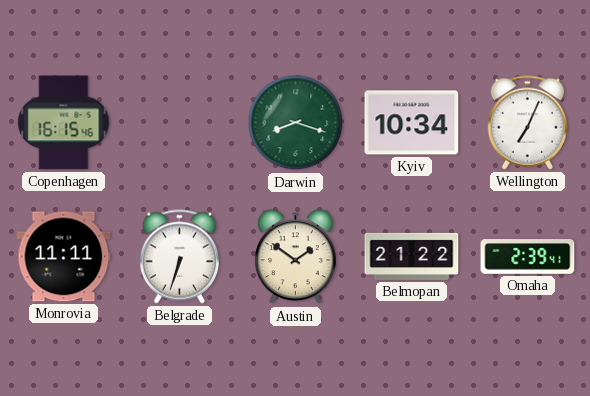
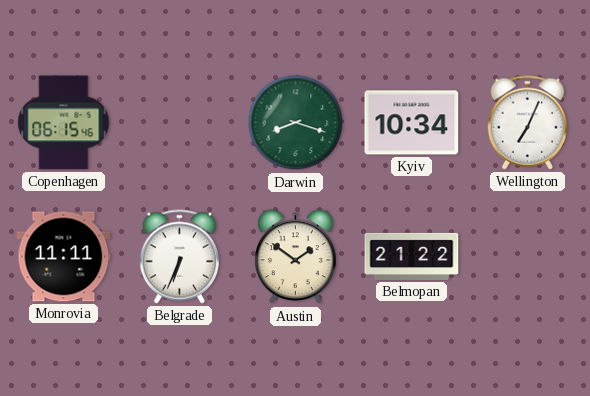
Copenhagen: 16:15 -> 06:15 (64, 123)
Belgrade: 6:33 -> 6:34 (179, 257)
Omaha: 2:39 -> none (528, 257)
